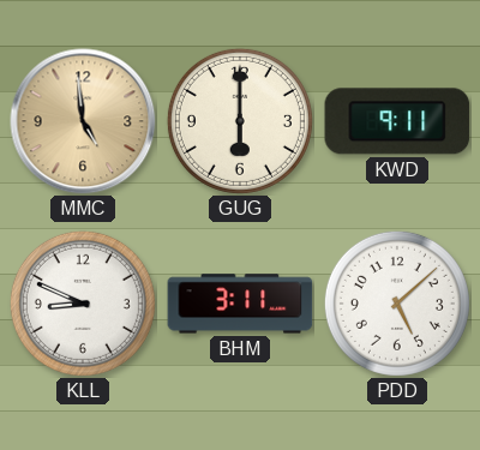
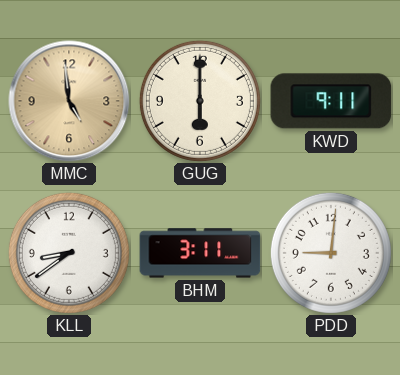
KLL: 8:49 -> 8:39 (69, 253)
PDD: 5:08 -> 9:01 (331, 253)
